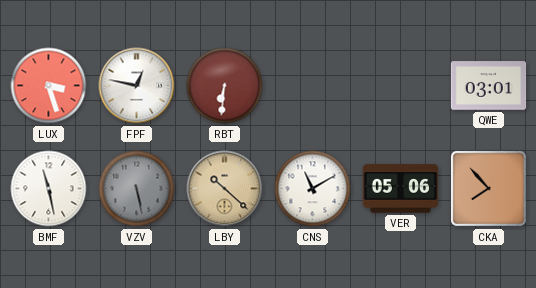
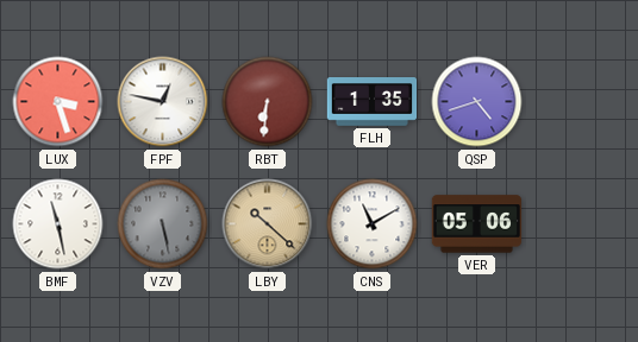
FLH: none -> 1:35 (373, 102)
QSP: none -> 4:42 (477, 102)
QWE: 03:01 -> none (489, 86)
CKA: 7:53 -> none (488, 188)
